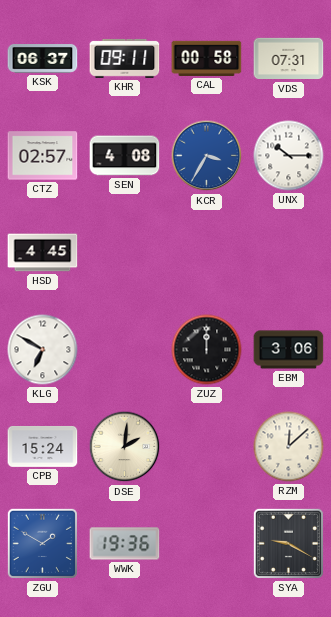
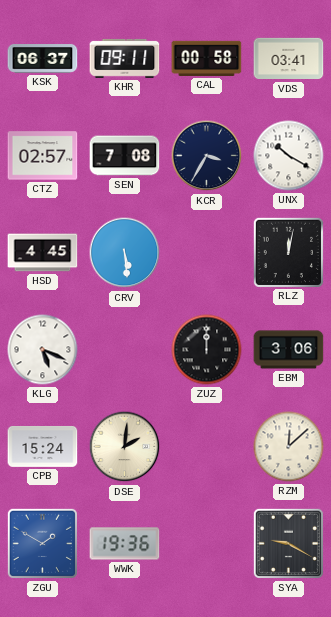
VDS: 07:31 -> 03:41 (289, 59)
SEN: 4:08 -> 7:08 (125, 156)
KCR dial: blue -> navy (207, 156)
UNX: 10:15 -> 10:20 (289, 156)
CRV: none -> 5:29 (125, 253)
RLZ: none -> 12:02 (288, 252)
KLG: 6:50 -> 5:19 (43, 350)
